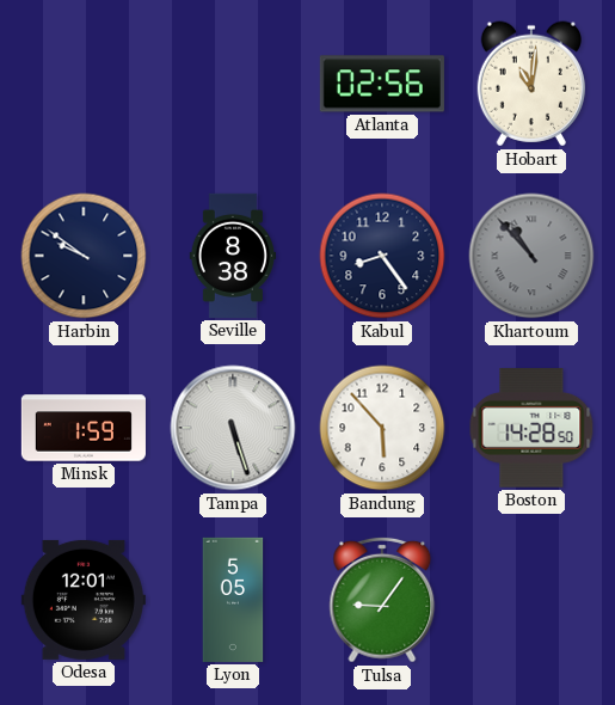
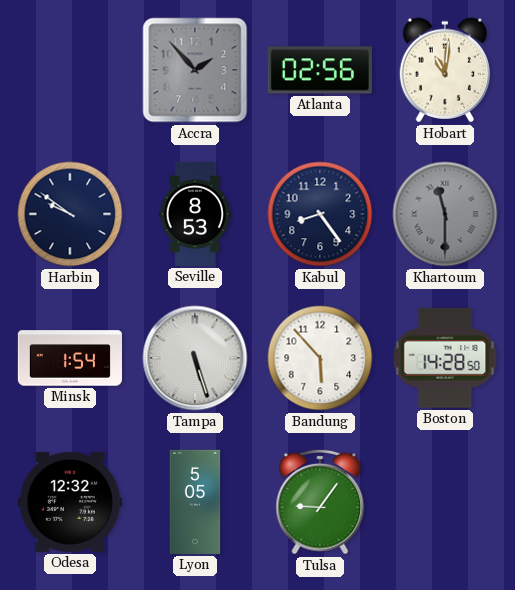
Accra: none -> 1:53 (195, 70)
Seville: 8:38 -> 8:53 (194, 214)
Khartoum: 10:53 -> 11:30 (445, 214)
Minsk: 1:59 -> 1:54 (70, 358)
Odesa: 12:01 -> 12:32 (70, 502)
